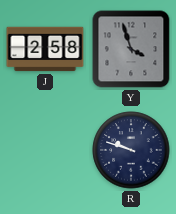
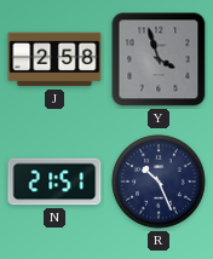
N: none -> 21:51 (54, 182)
R: 9:48 -> 10:26 (159, 182)
